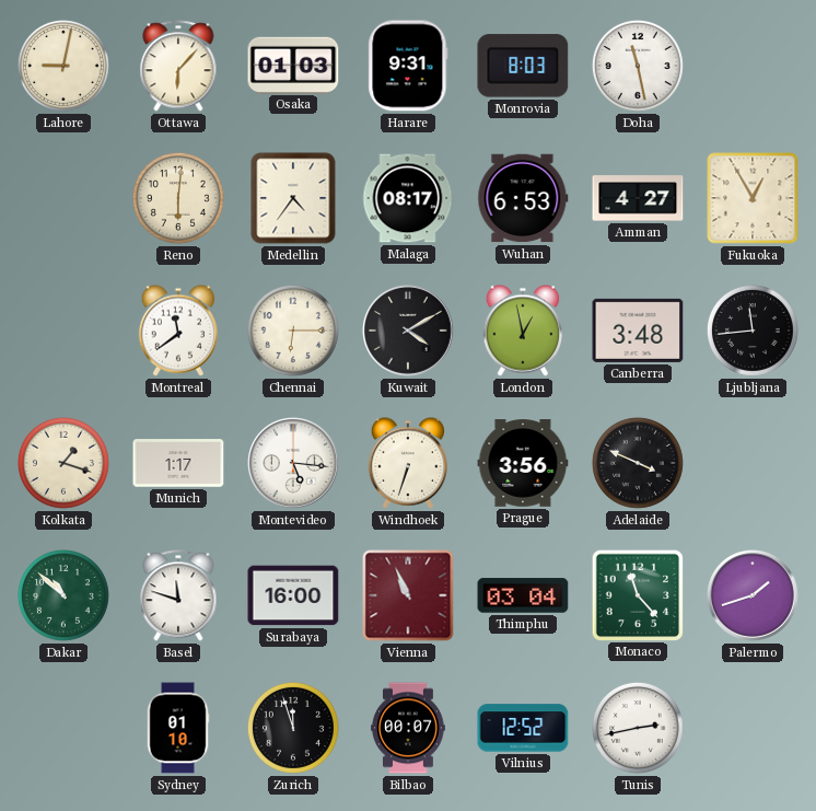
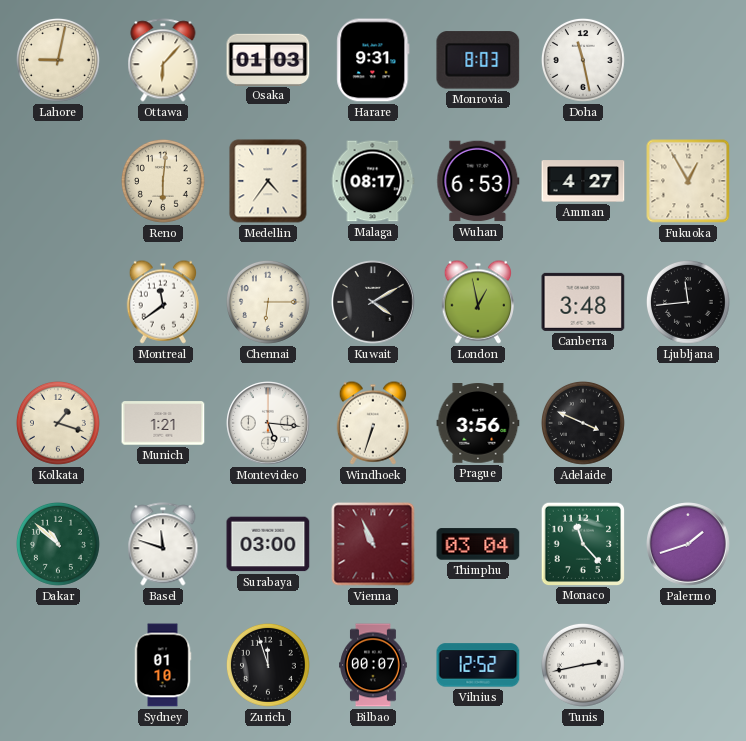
Munich: 1:17 -> 1:21 (163, 423)
Surabaya: 16:00 -> 03:00 (268, 544)
